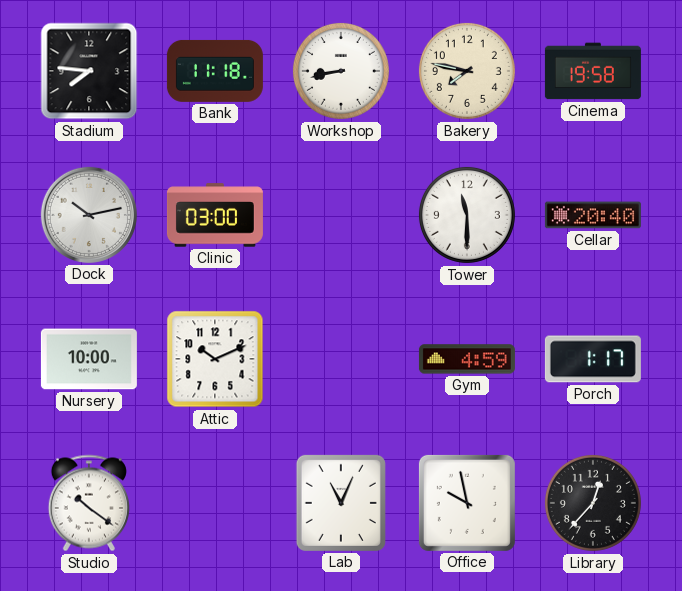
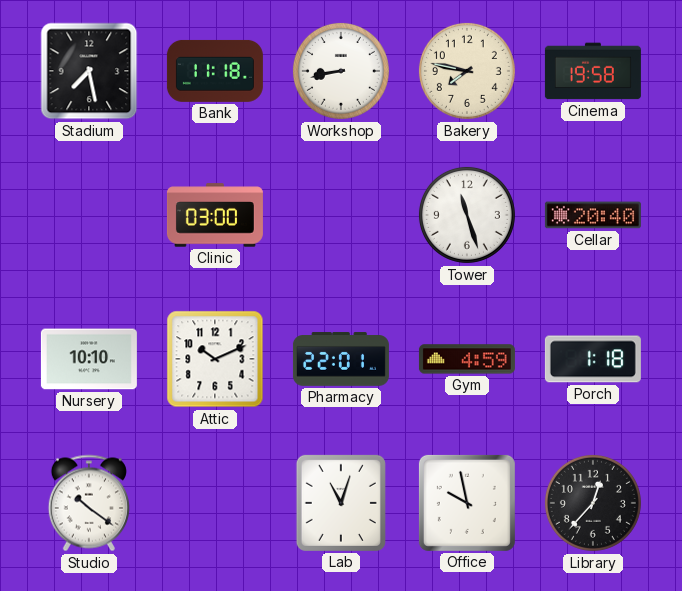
Stadium: 7:46 -> 7:28 (89, 71)
Dock: 10:13 -> none (89, 215)
Tower: 11:30 -> 11:27 (467, 215)
Nursery: 10:00 -> 10:10 (89, 359)
Pharmacy: none -> 22:01 (341, 359)
Porch: 1:17 -> 1:18 (593, 359)
Lab: 11:04 -> 11:03 (341, 503)
